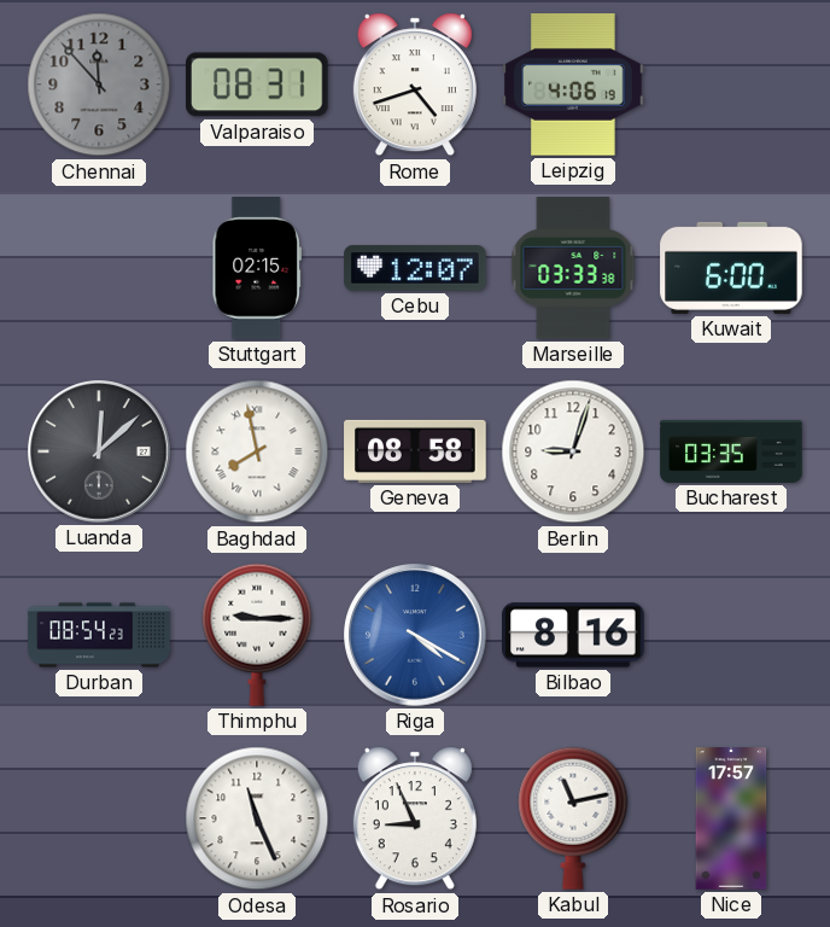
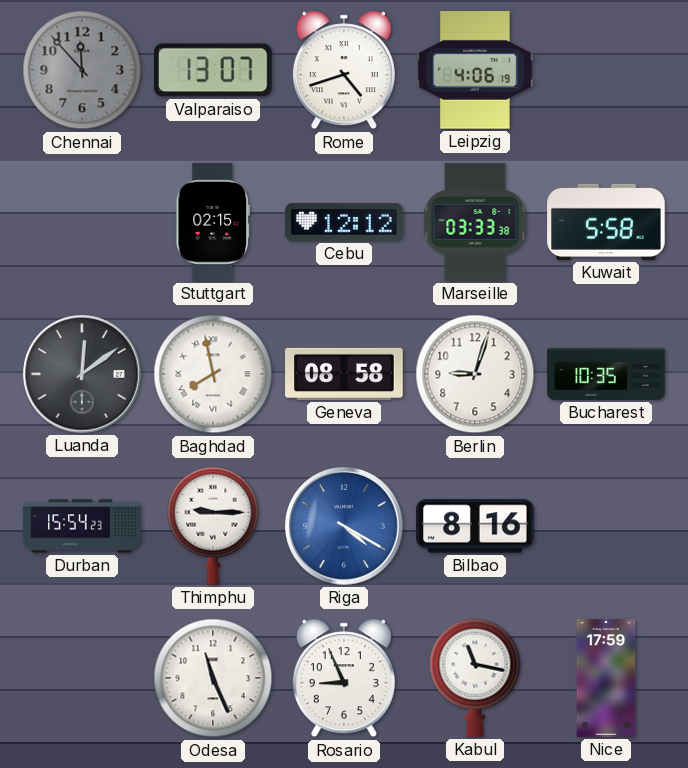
Valparaiso: 08:31 -> 13:07 (214, 70)
Cebu: 12:07 -> 12:12 (344, 222)
Kuwait: 6:00 -> 5:58 (606, 222)
Luanda: 12:08 -> 12:09 (82, 374)
Bucharest: 03:35 -> 10:35 (606, 374)
Durban: 08:54 -> 15:54 (82, 526)
Kabul: 11:13 -> 11:17 (475, 678)
Nice: 17:57 -> 17:59 (606, 678)
